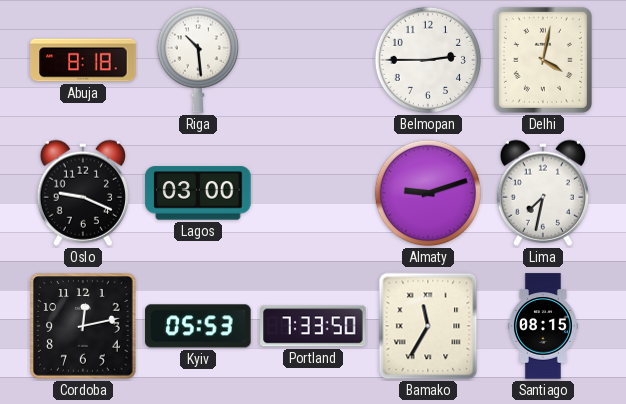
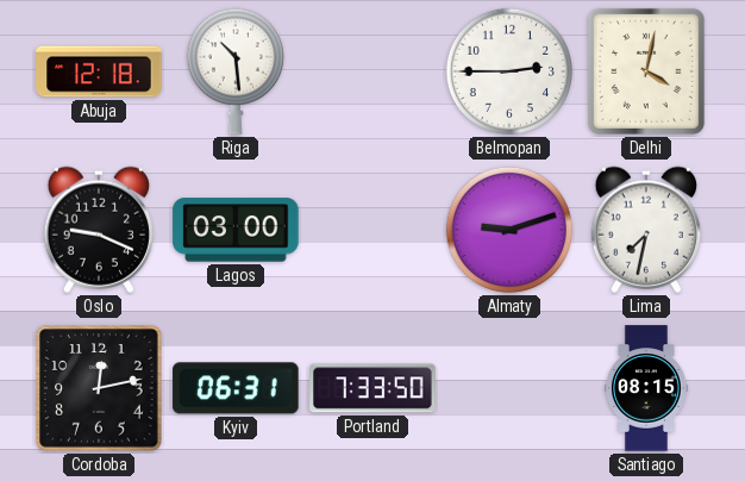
Abuja: 8:18 -> 12:18 (99, 71)
Kyiv: 05:53 -> 06:31 (236, 388)
Bamako: 11:35 -> none (428, 326)
